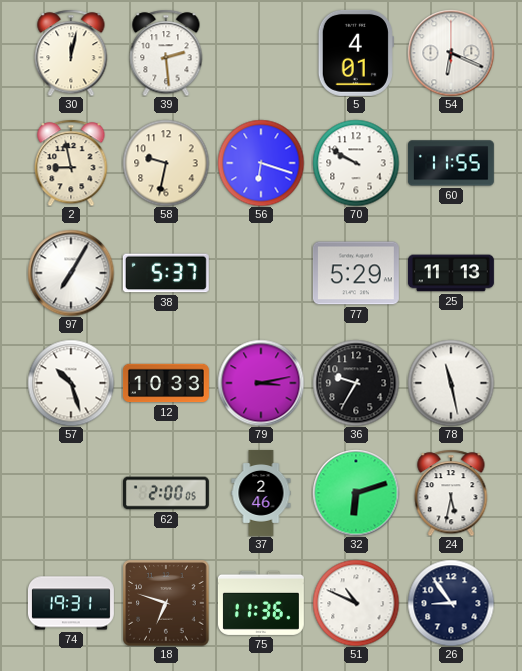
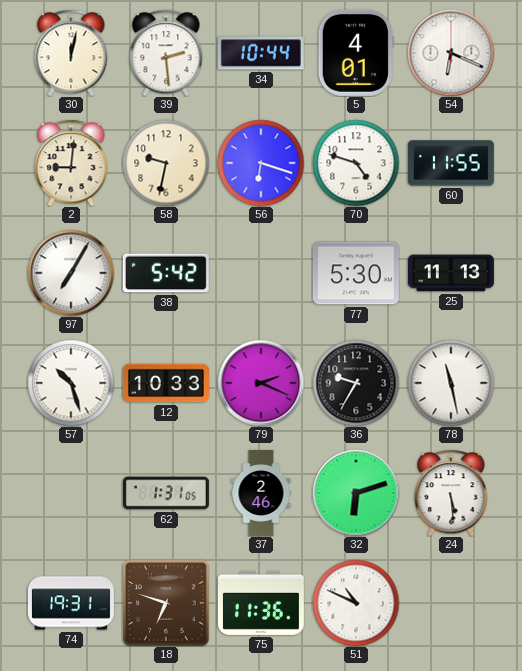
34: none -> 10:44 (261, 53)
2: 8:58 -> 9:01 (71, 163)
70: 9:50 -> 4:48 (356, 163)
38: 5:37 -> 5:42 (166, 273)
77: 5:29 -> 5:30 (356, 273)
79: 3:13 -> 2:19 (261, 383)
62: 2:00 -> 1:31 (166, 493)
24: 5:32 -> 5:29 (451, 493)
26: 8:54 -> none (451, 603)
